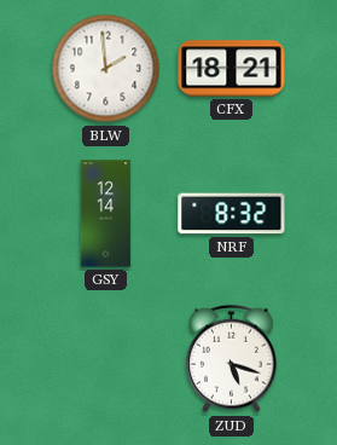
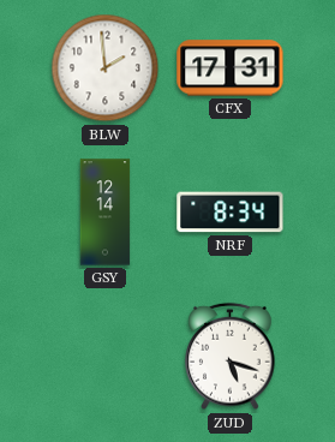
CFX: 18:21 -> 17:31 (231, 68)
NRF: 8:32 -> 8:34 (231, 213)
